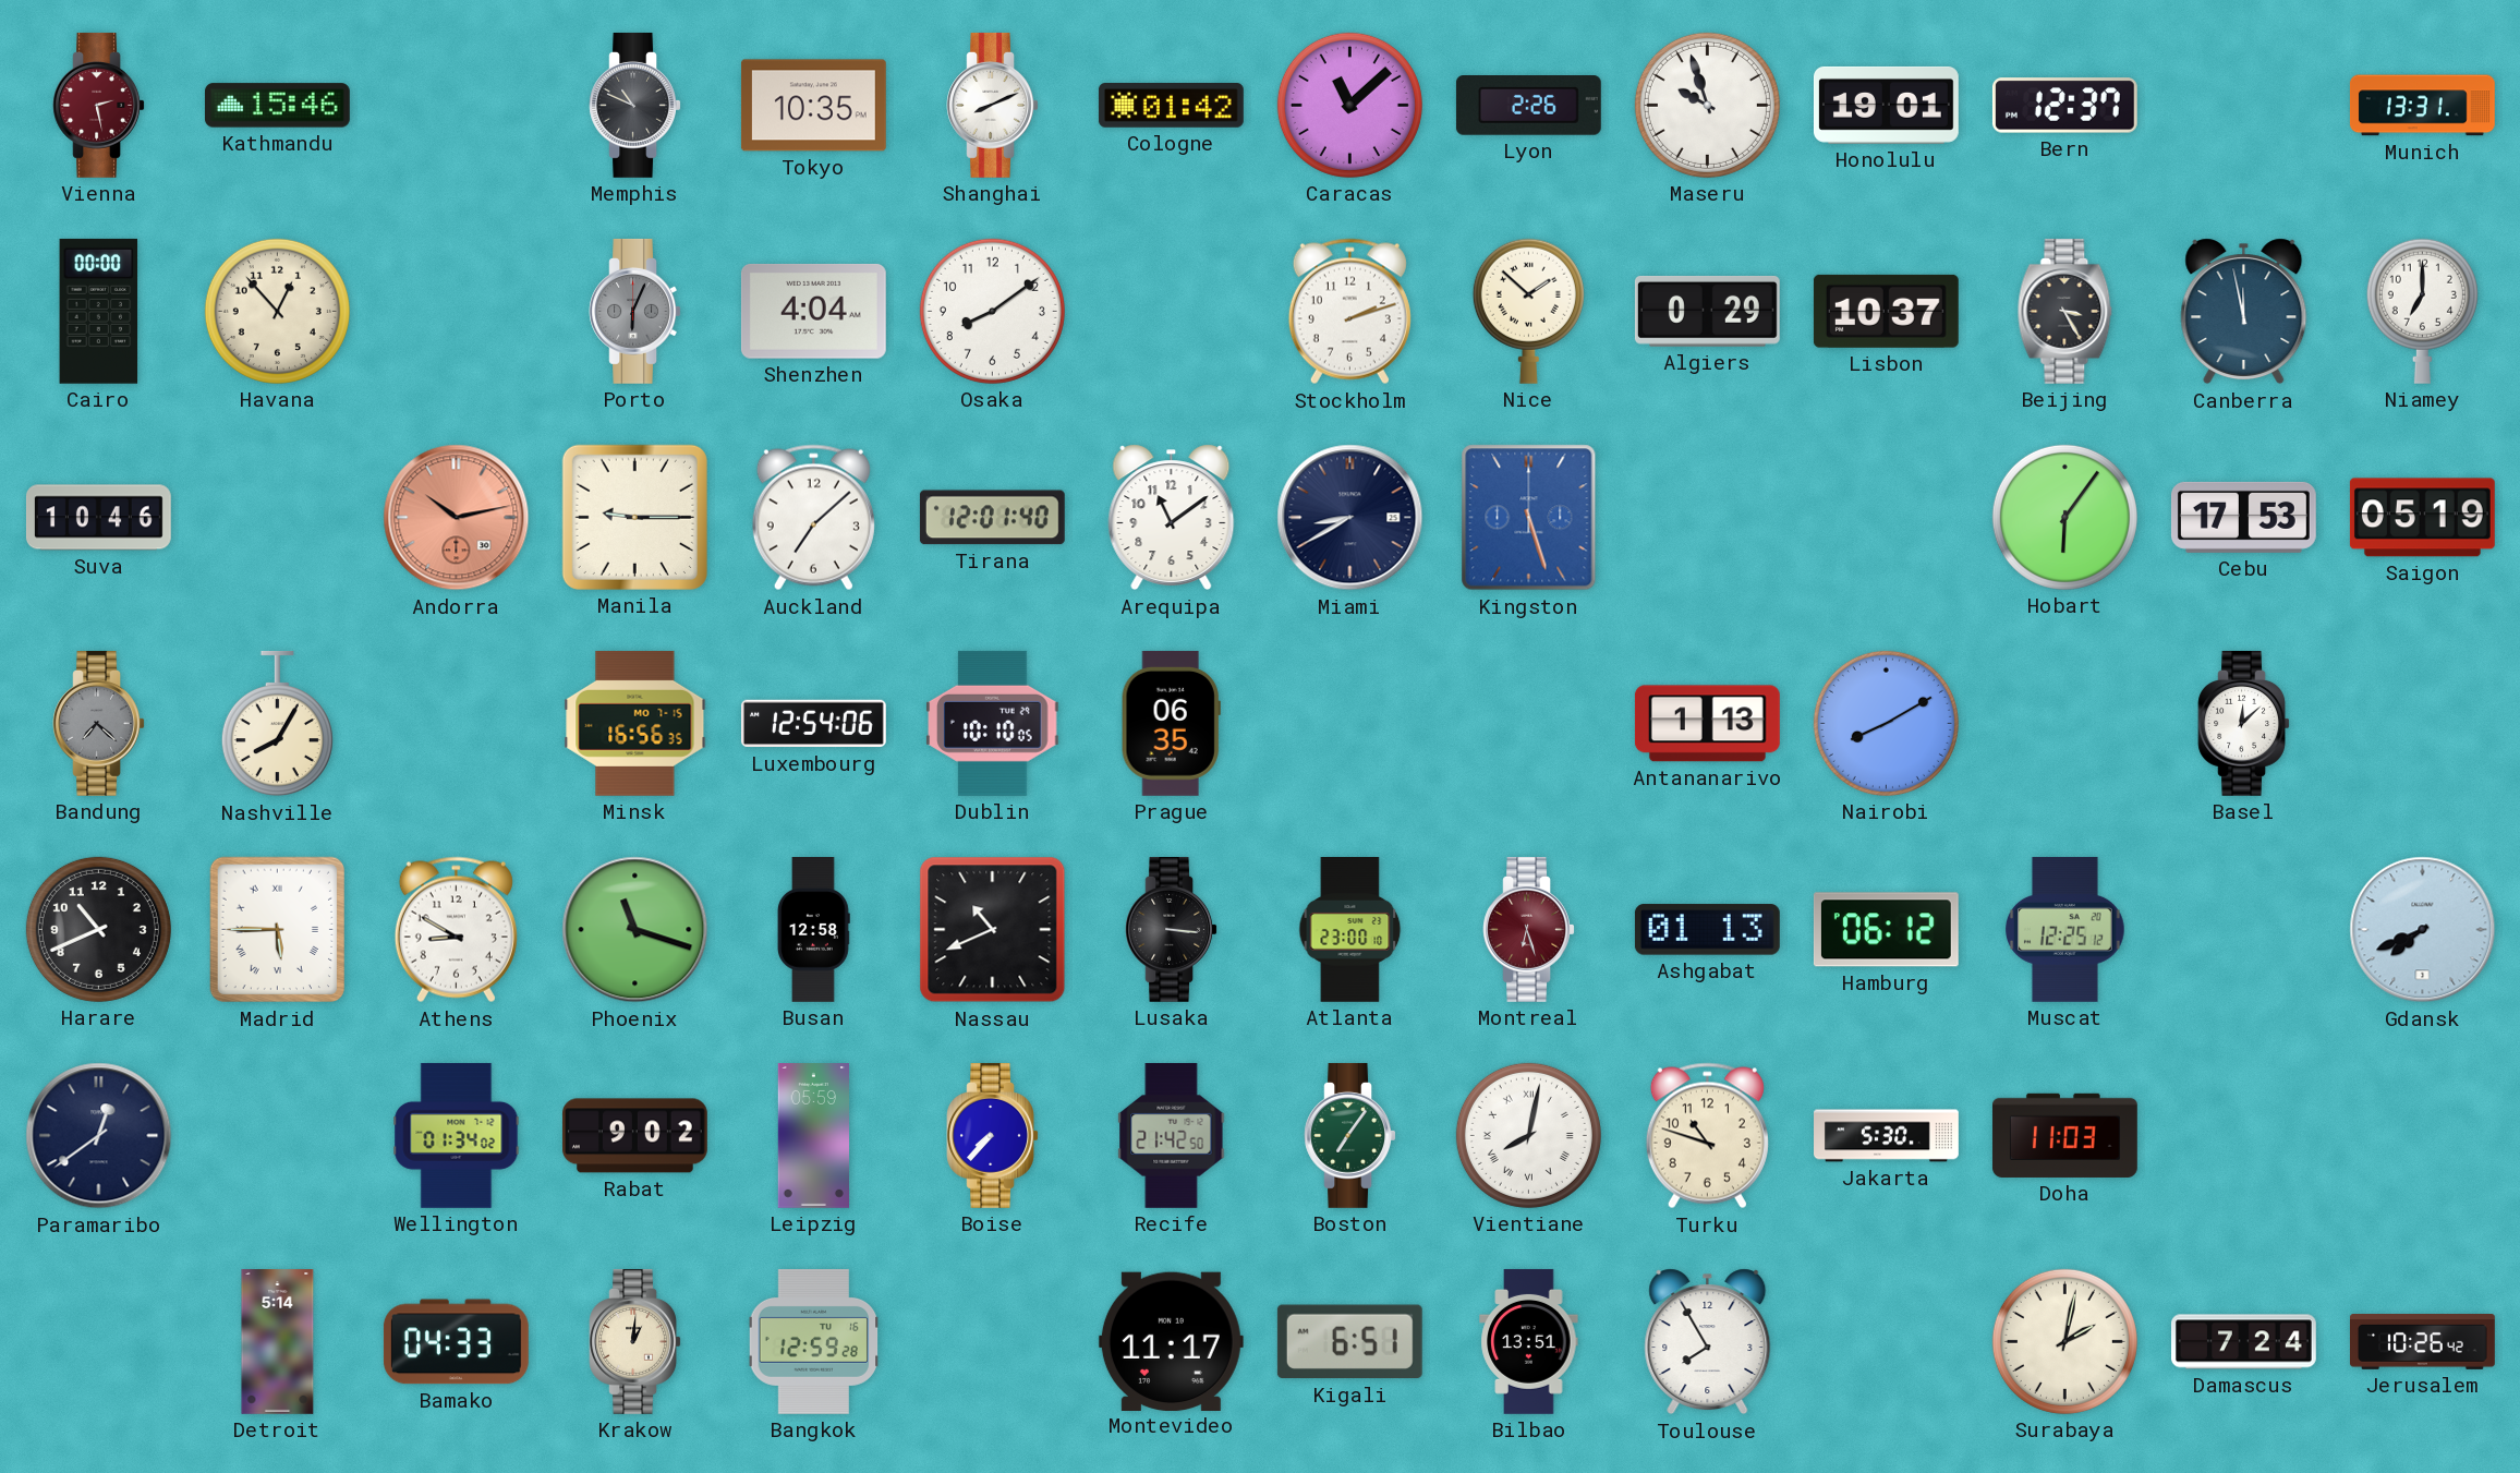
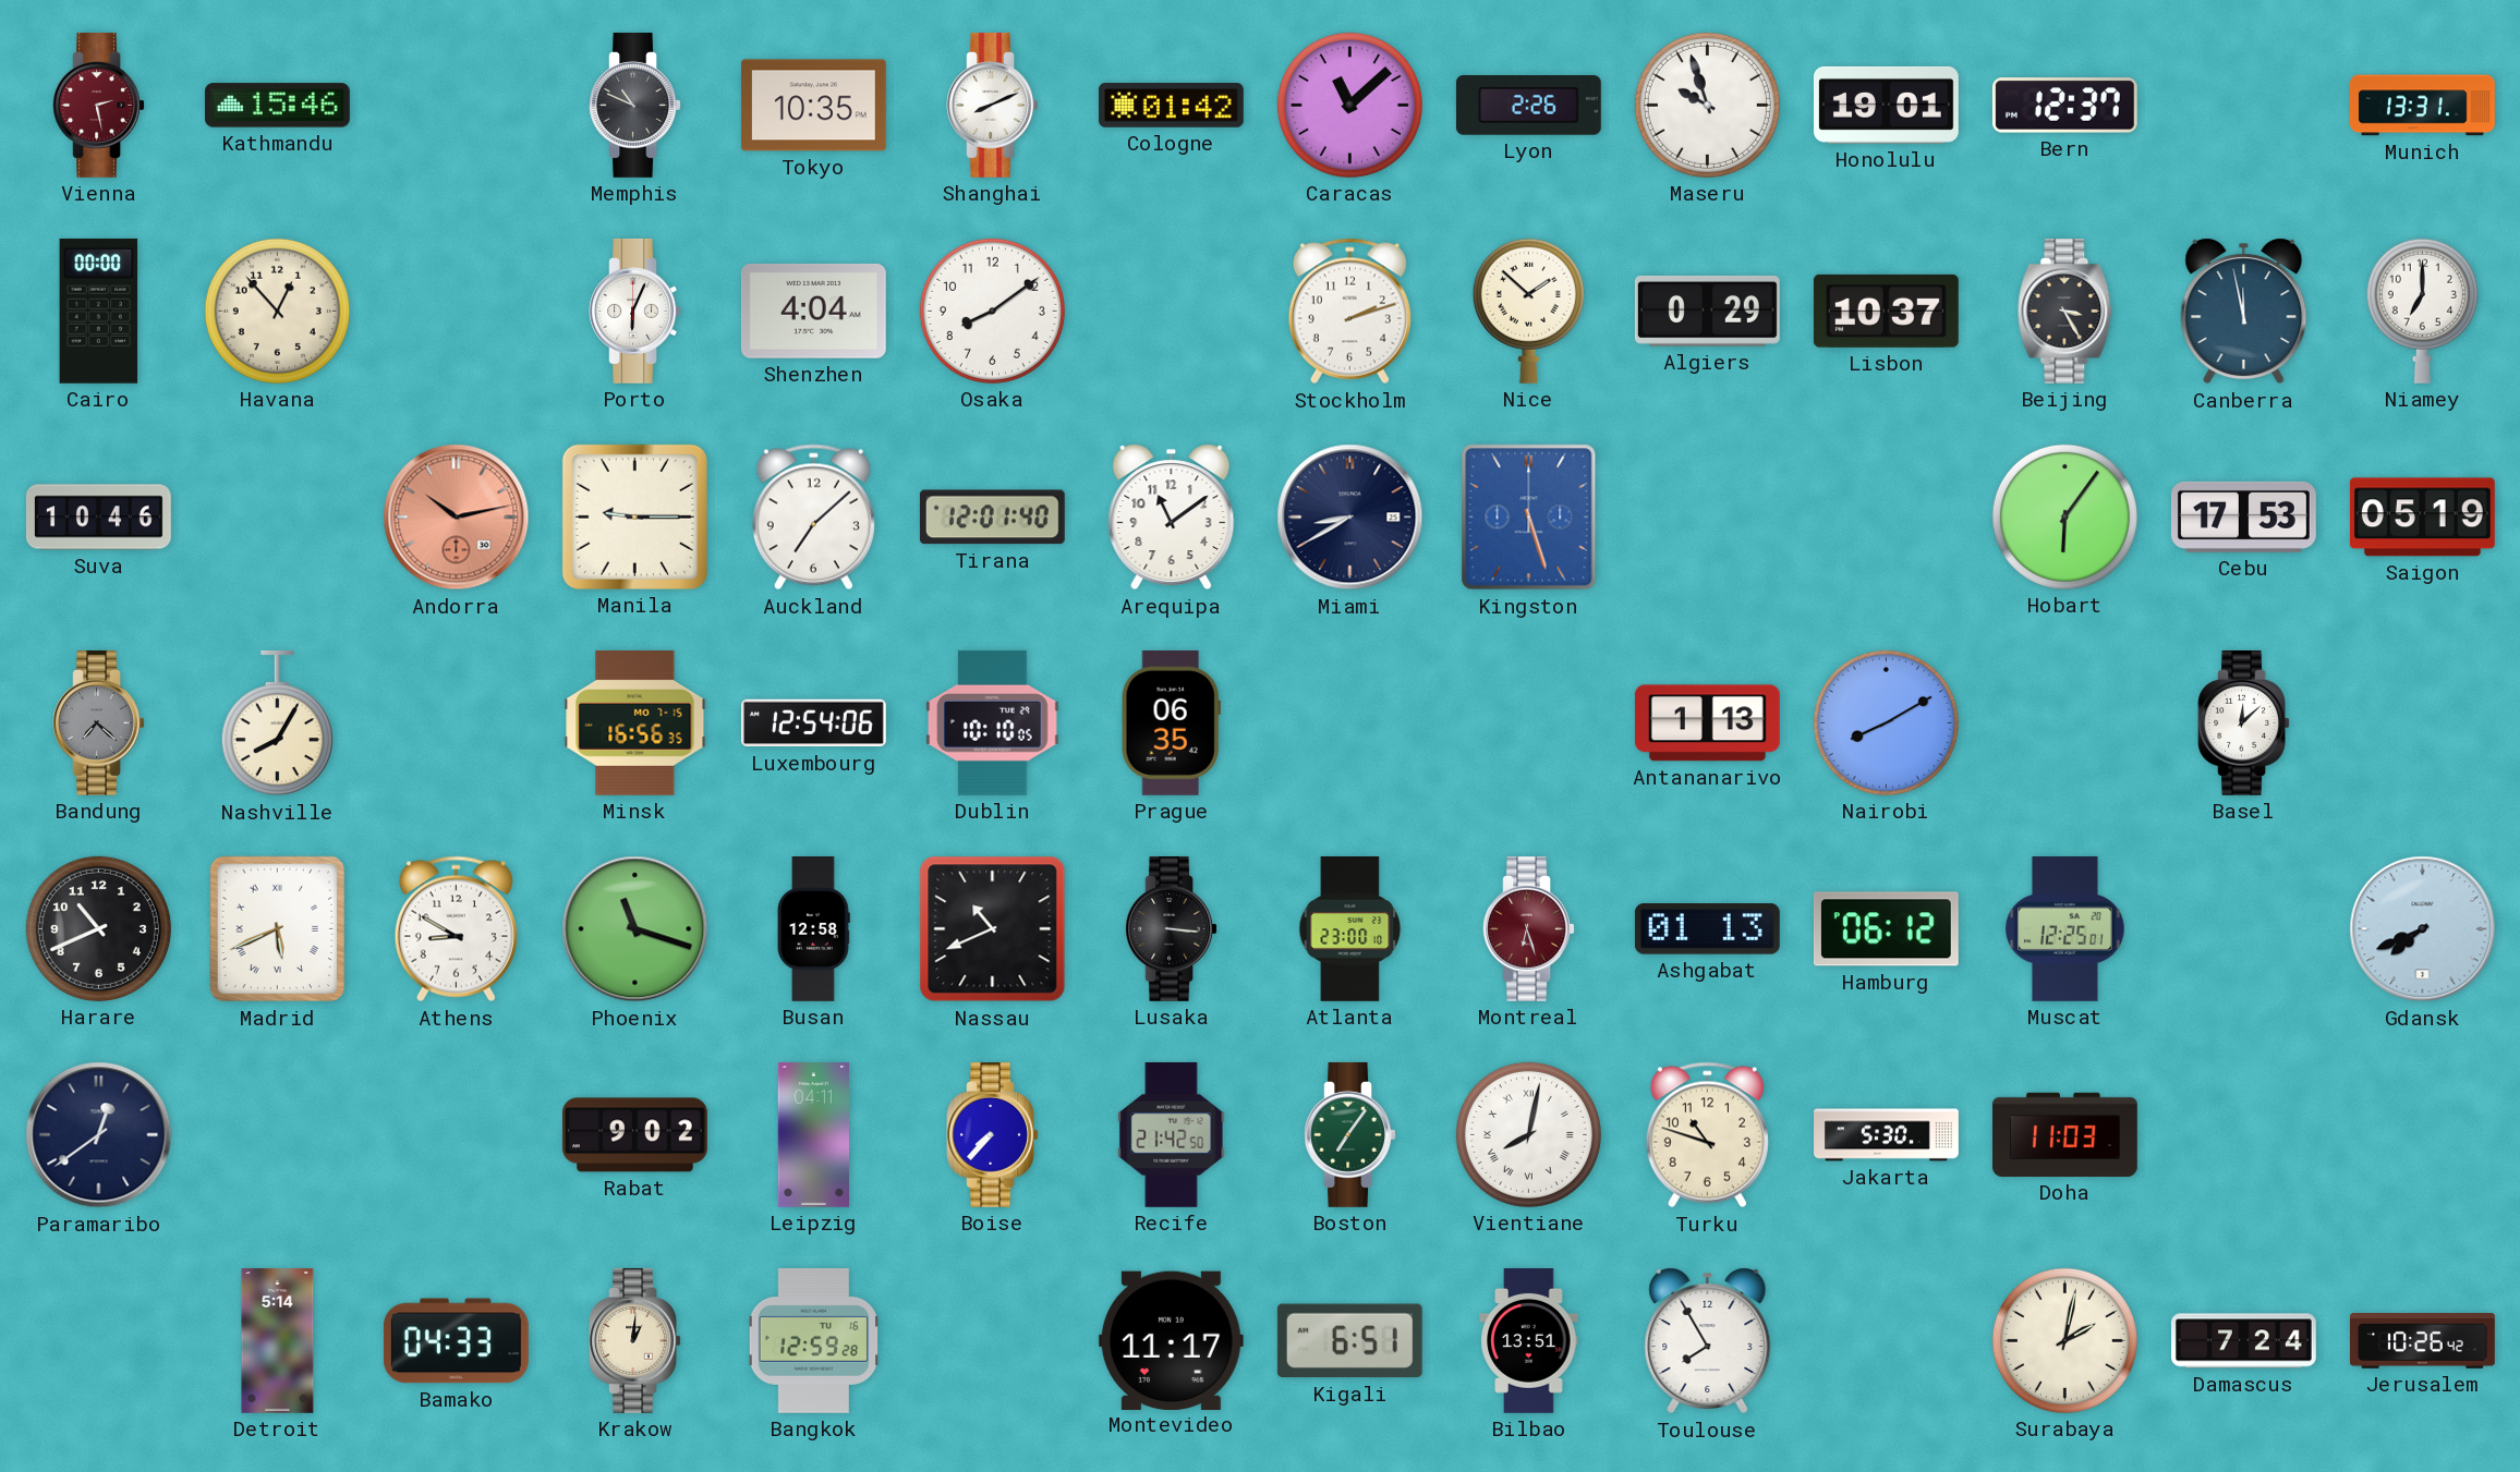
Porto dial: grey -> white (634, 311)
Madrid: 5:45 -> 5:41 (277, 929)
Muscat: 12:25:12 -> 12:25:01 (2065, 928)
Wellington: 01:34 -> none (457, 1135)
Leipzig: 05:59 -> 04:11 (813, 1135)
